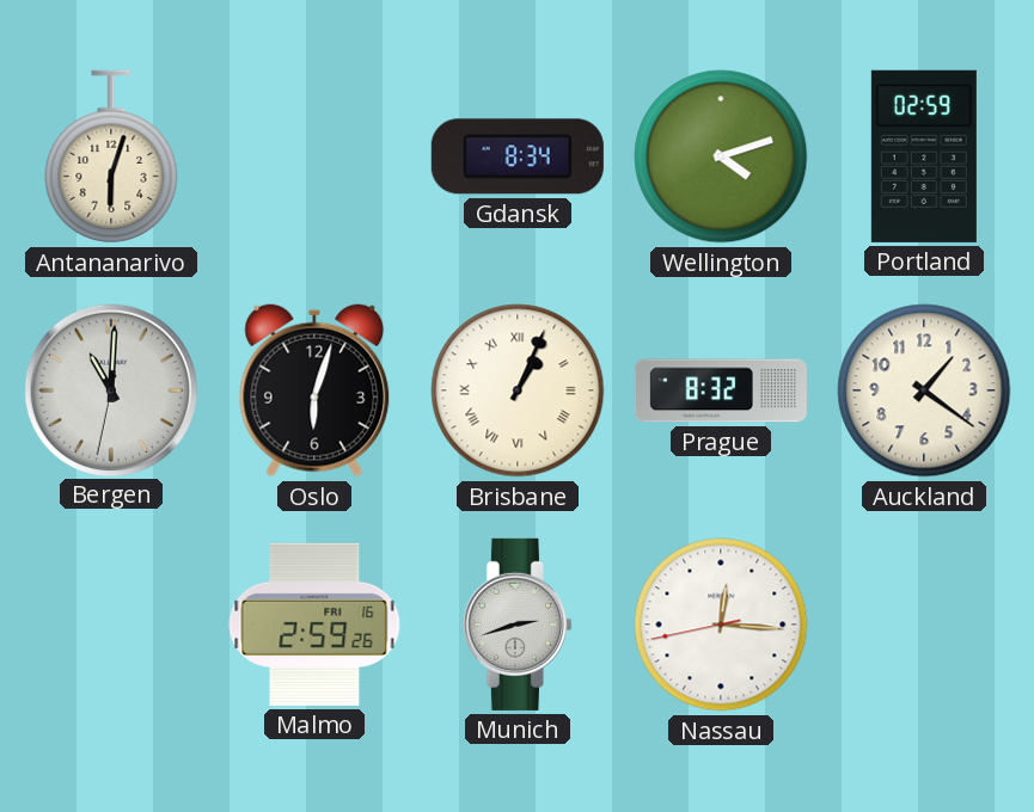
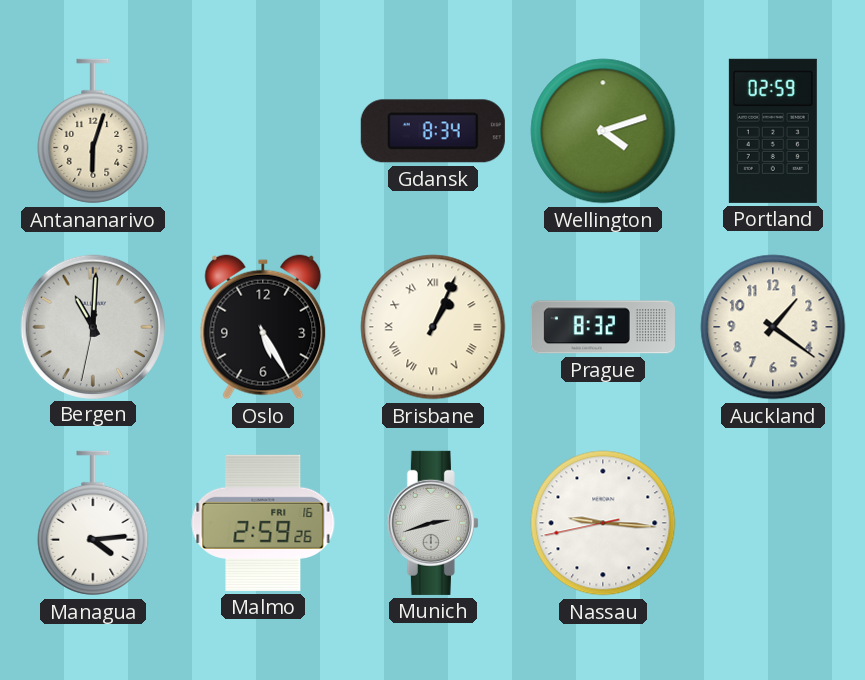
Oslo: 6:03 -> 5:25 (263, 327)
Managua: none -> 4:14 (93, 523)
Nassau: 12:15 -> 9:15 (603, 523)
